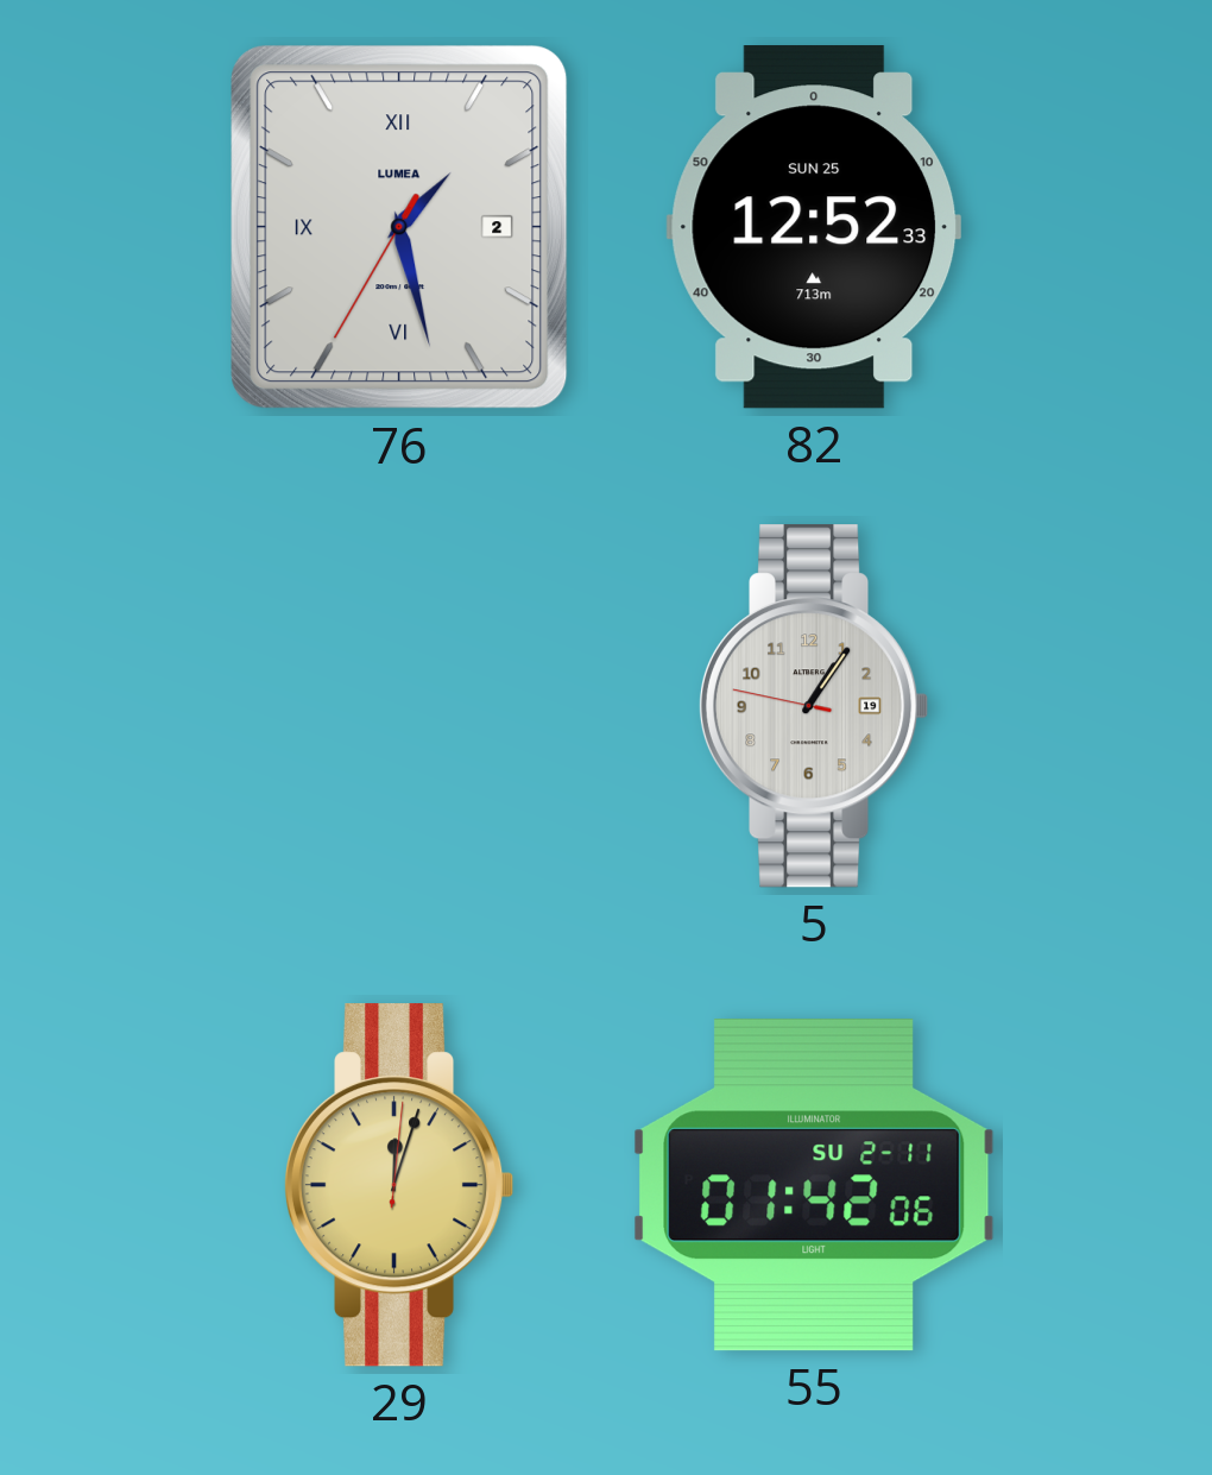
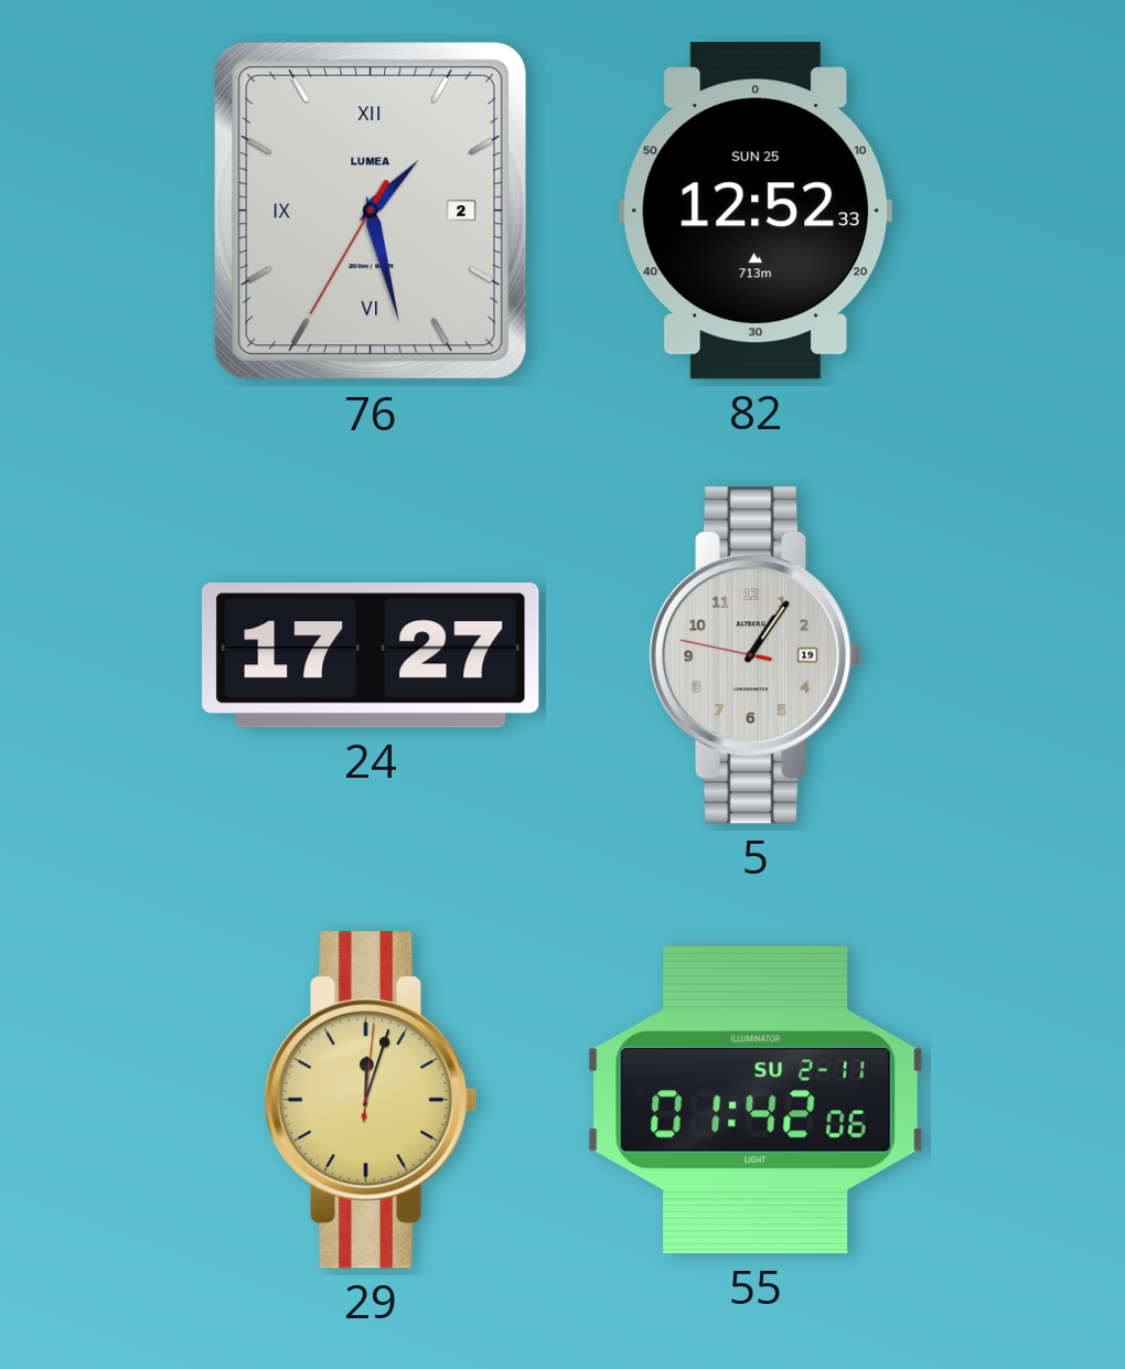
24: none -> 17:27 (371, 655)
